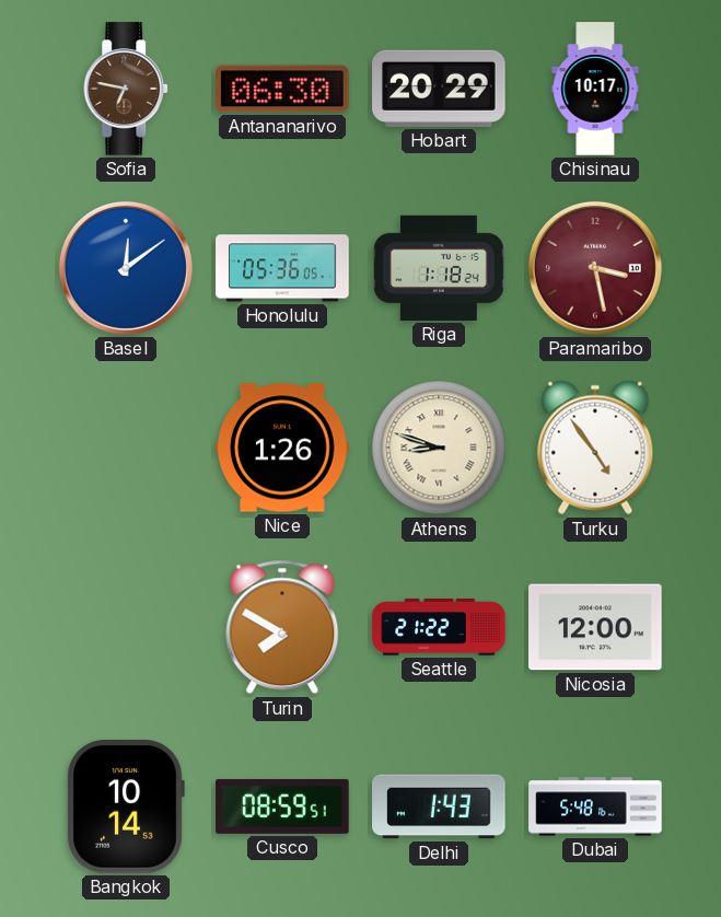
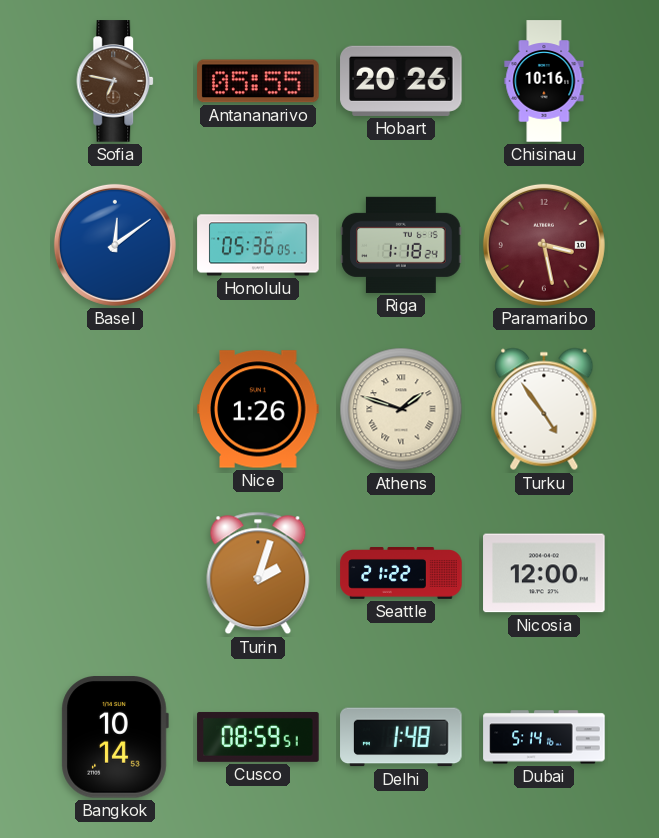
Antananarivo: 06:30 -> 05:55 (258, 81)
Hobart: 20:29 -> 20:26 (401, 81)
Chisinau: 10:17 -> 10:16 (544, 81)
Athens: 8:48 -> 1:48 (401, 409)
Turin: 7:50 -> 2:03 (258, 573)
Delhi: 1:43 -> 1:48 (401, 737)
Dubai: 5:48 -> 5:14 (544, 737)
